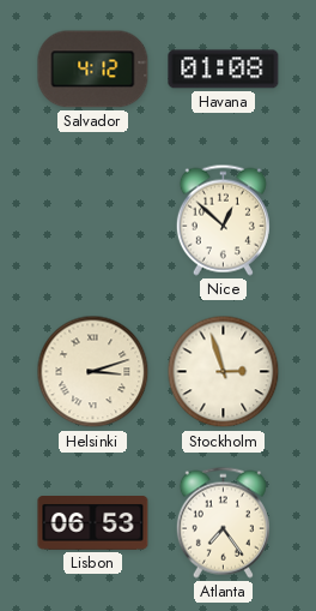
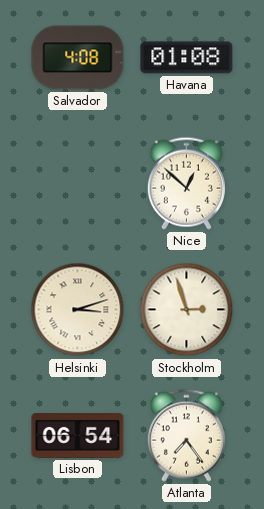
Salvador: 4:12 -> 4:08 (78, 58)
Lisbon: 06:53 -> 06:54 (78, 436)
